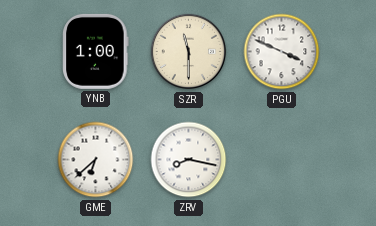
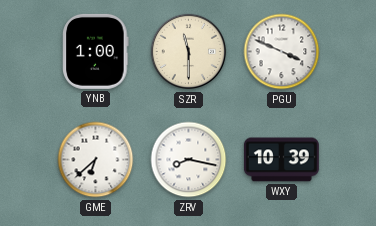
WXY: none -> 10:39 (281, 160)
